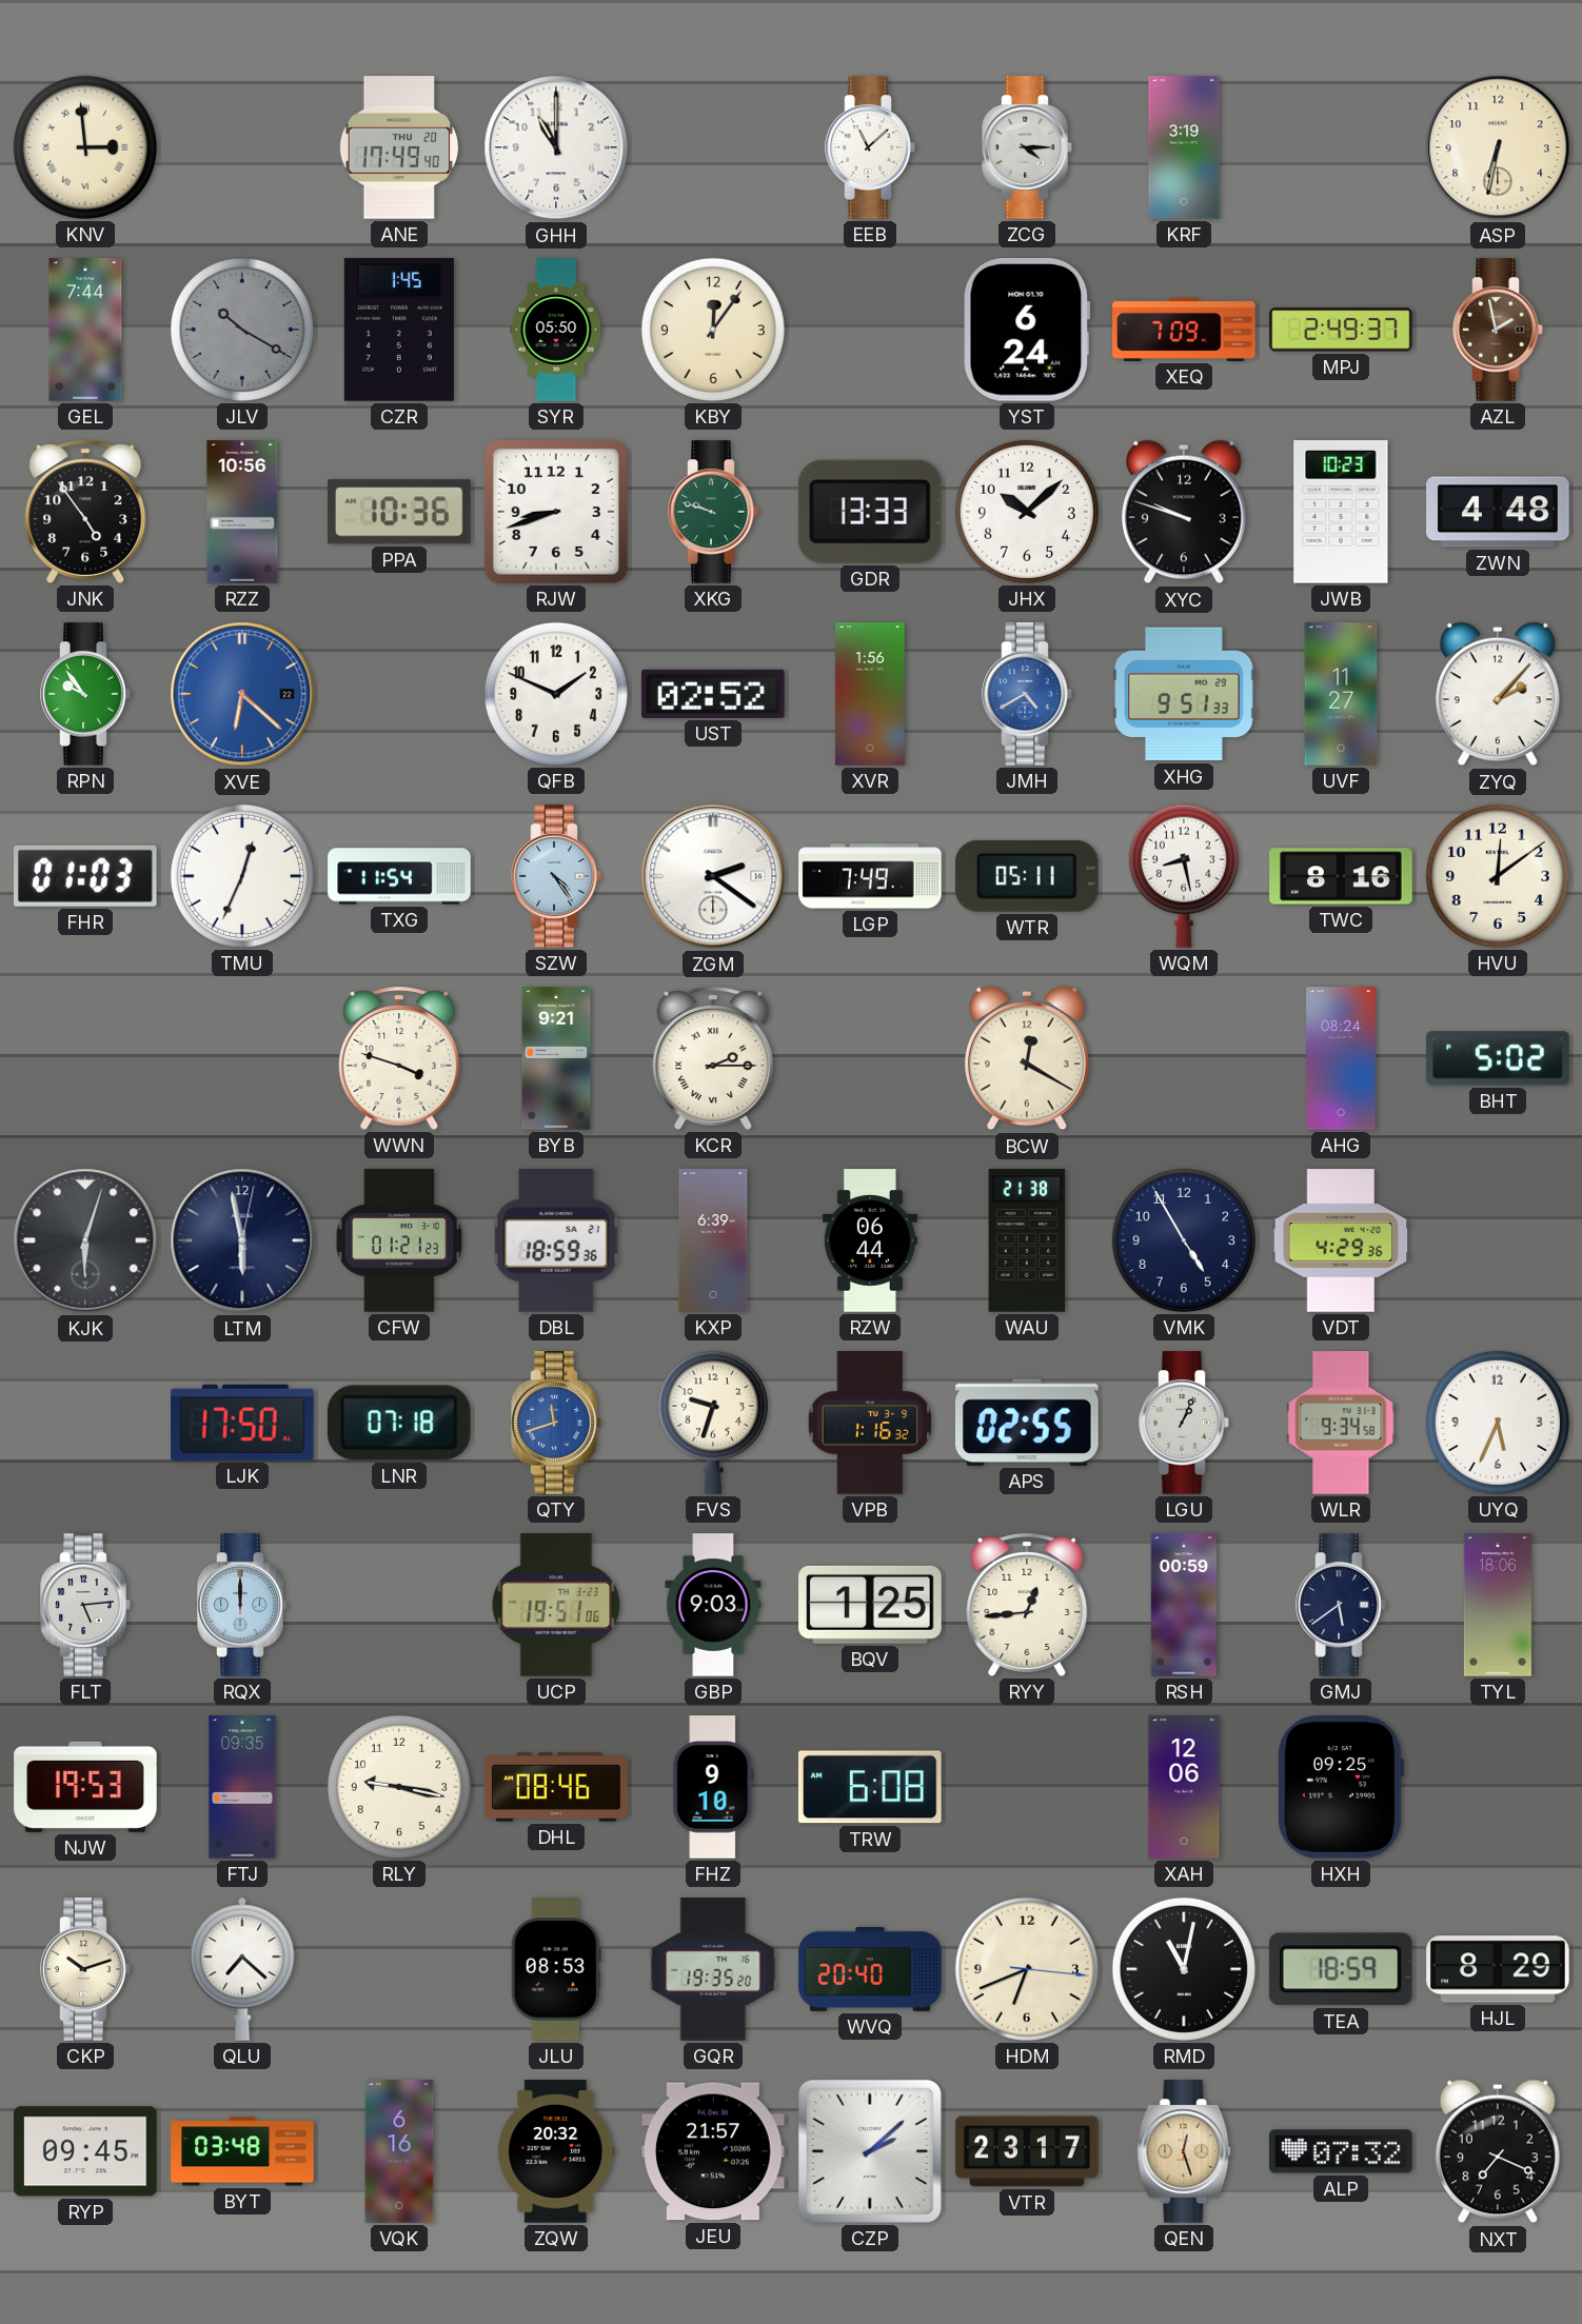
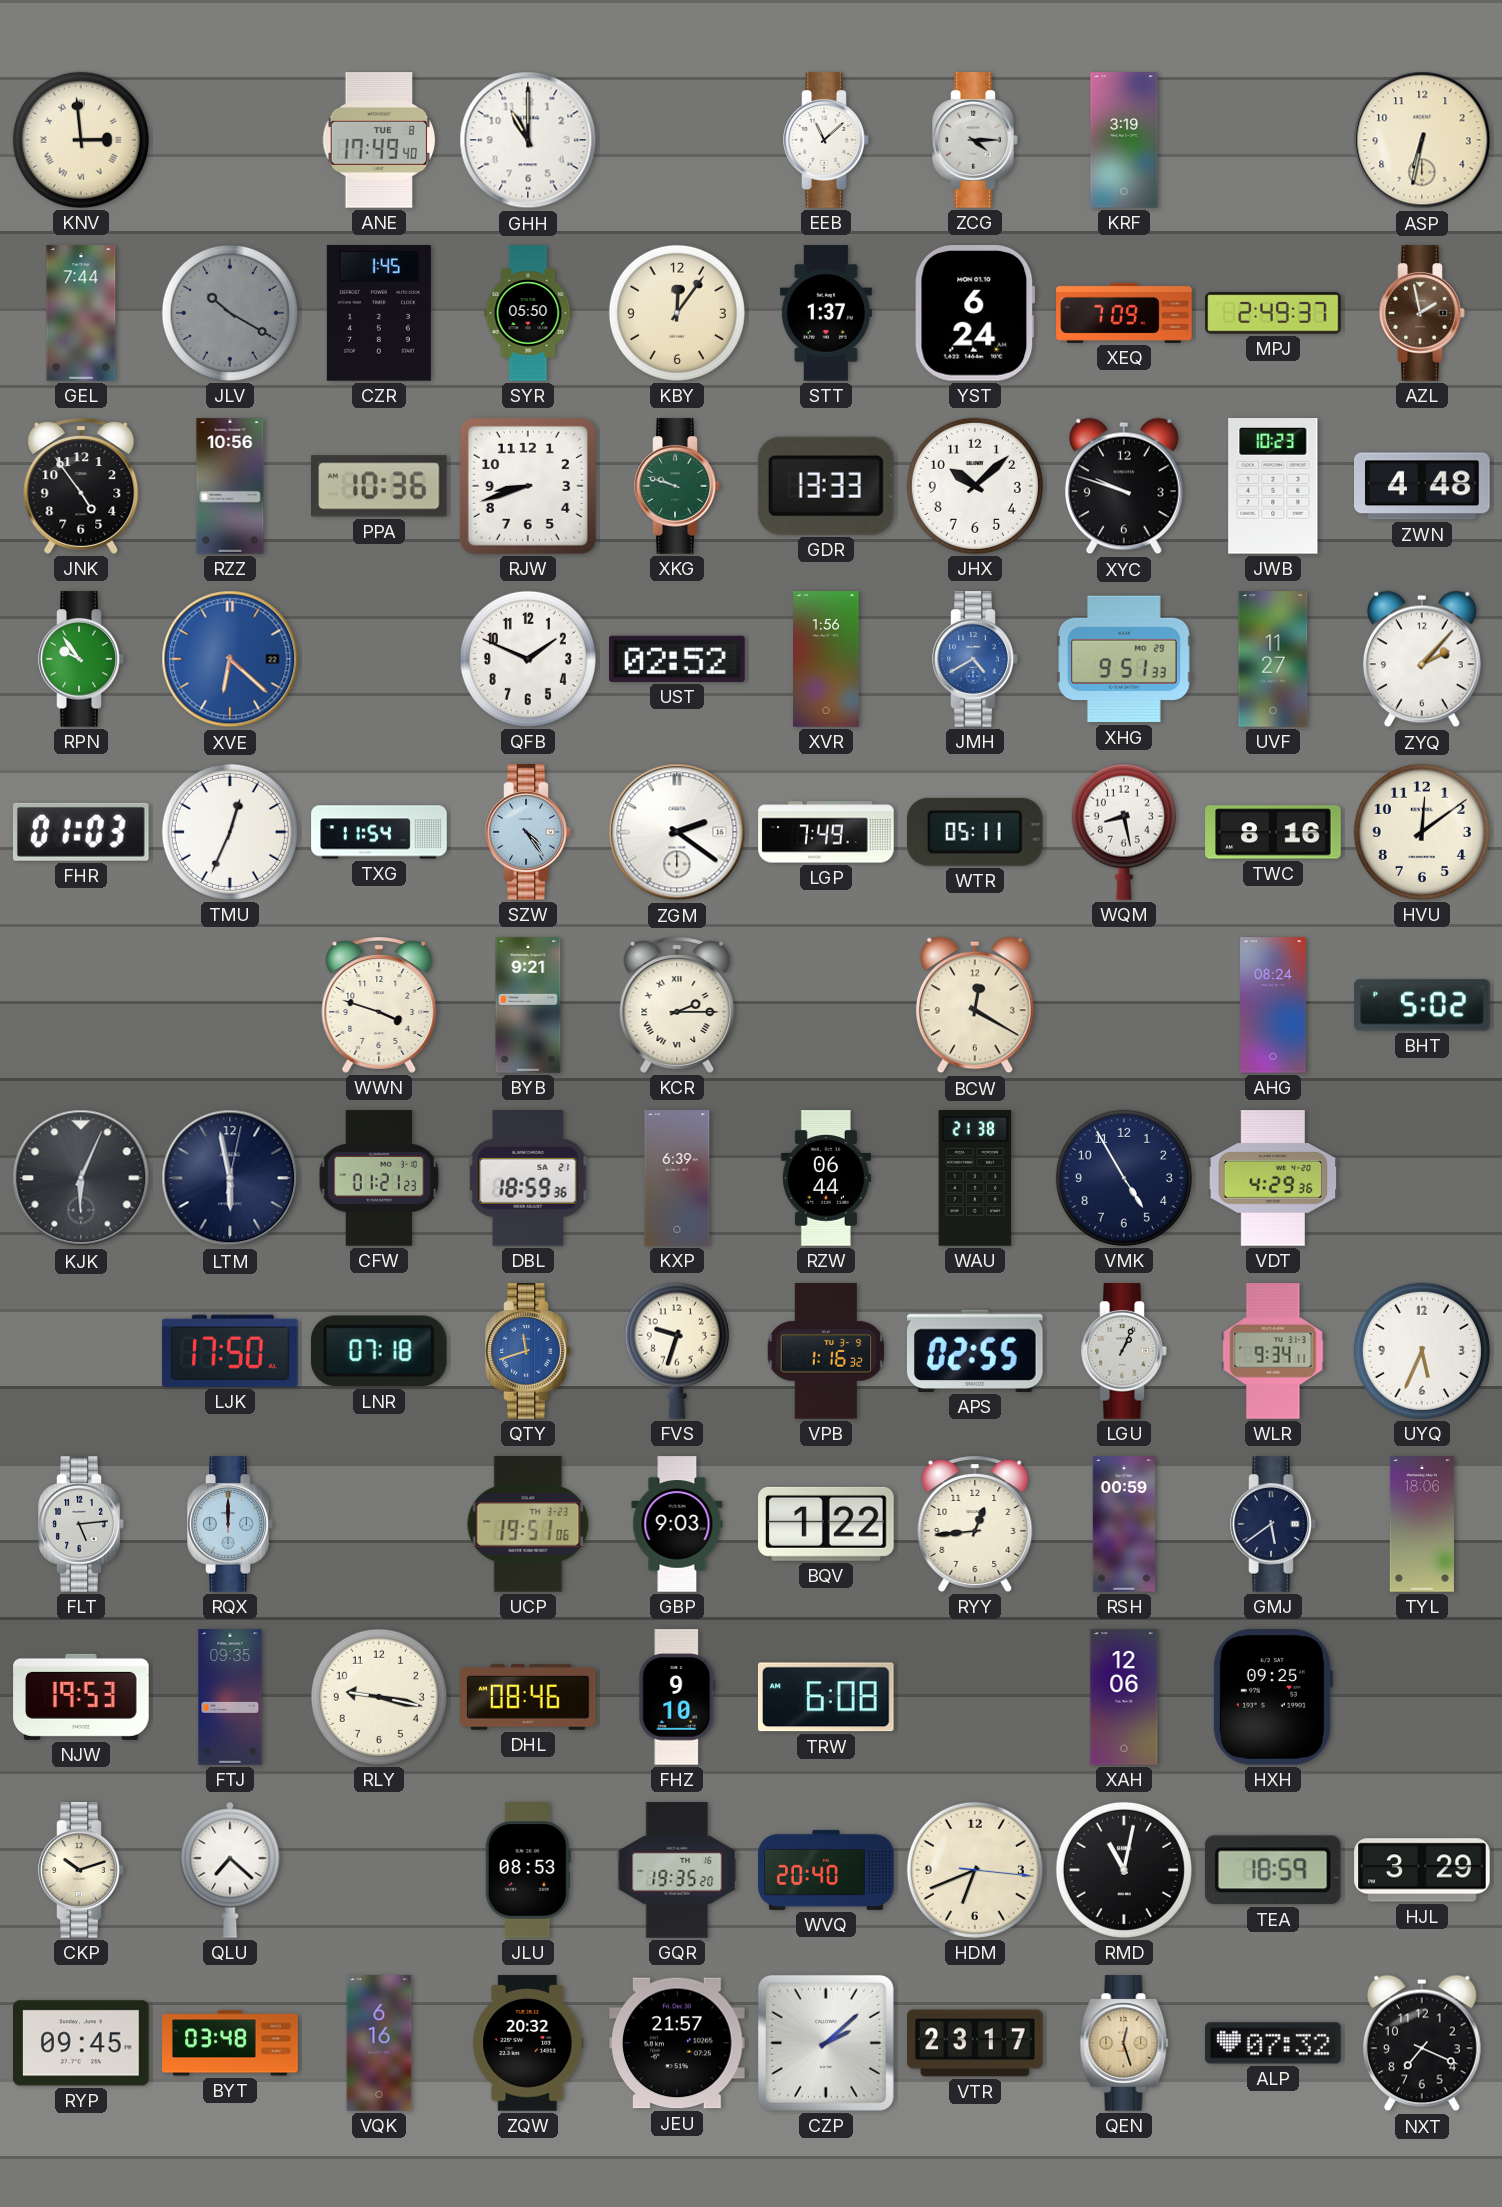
ANE date: THU 20 -> TUE 8 (379, 140)
STT: none -> 1:37 (826, 313)
KJK: 6:03 -> 6:04 (81, 1178)
WLR: 9:34:58 -> 9:34:11 (1273, 1351)
BQV: 1:25 -> 1:22 (826, 1524)
HJL: 8:29 -> 3:29 (1422, 1870)
